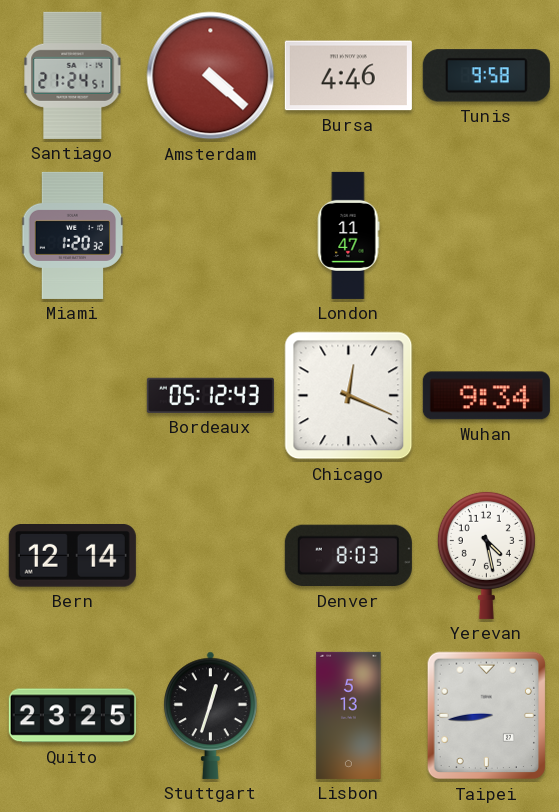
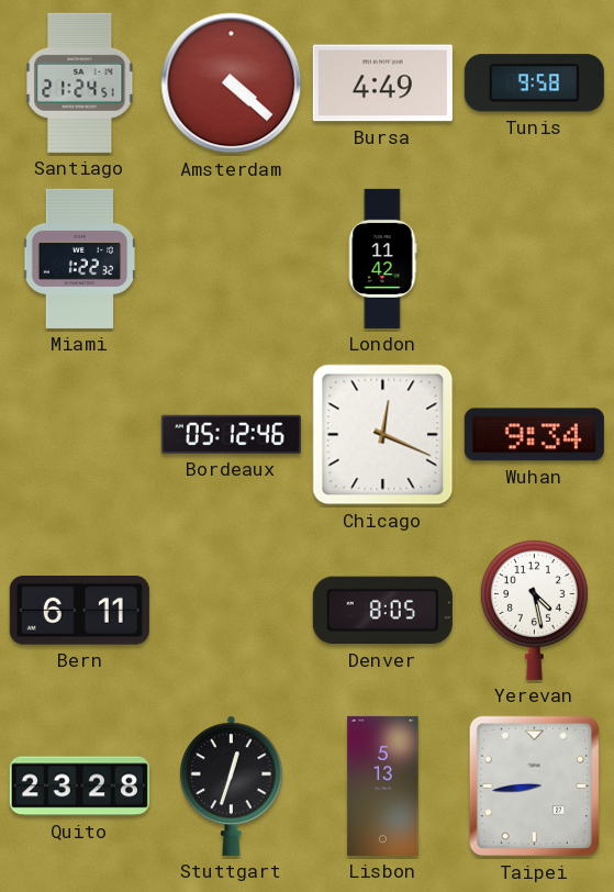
Bursa: 4:46 -> 4:49 (382, 83)
Miami: 1:20 -> 1:22 (80, 258)
London: 11:47 -> 11:42 (382, 258)
Bordeaux: 05:12:43 -> 05:12:46 (231, 434)
Bern: 12:14 -> 6:11 (79, 611)
Denver: 8:03 -> 8:05 (382, 611)
Quito: 23:25 -> 23:28 (79, 787)
